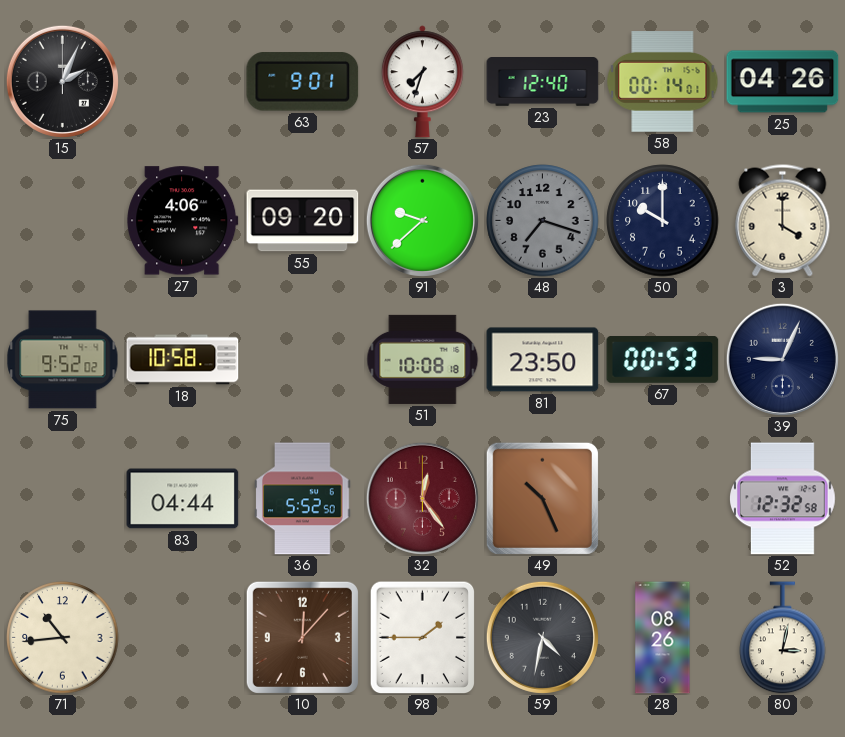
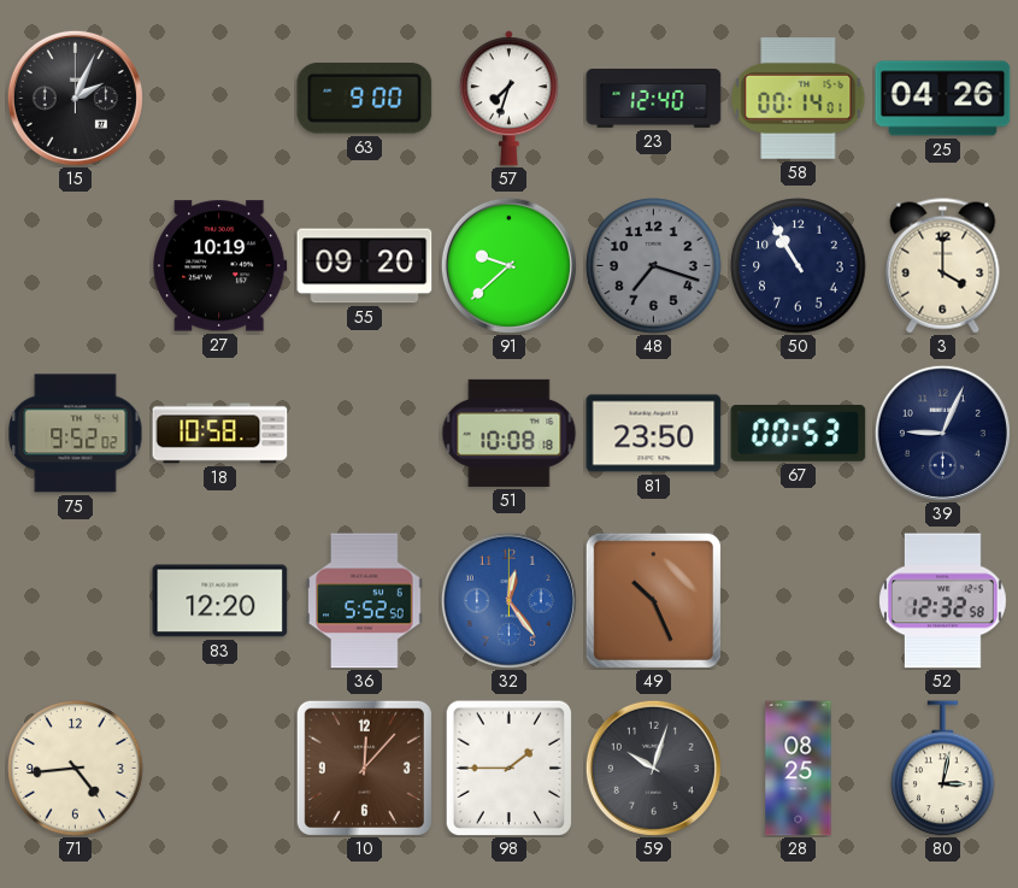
63: 9:01 -> 9:00 (365, 99)
27: 4:06 -> 10:19 (220, 266)
50: 10:00 -> 10:55 (799, 266)
83: 04:44 -> 12:20 (220, 601)
32 dial: burgundy -> blue (508, 600)
71: 10:44 -> 4:44 (76, 769)
59: 4:32 -> 10:03 (653, 768)
28: 08:26 -> 08:25 (799, 769)
